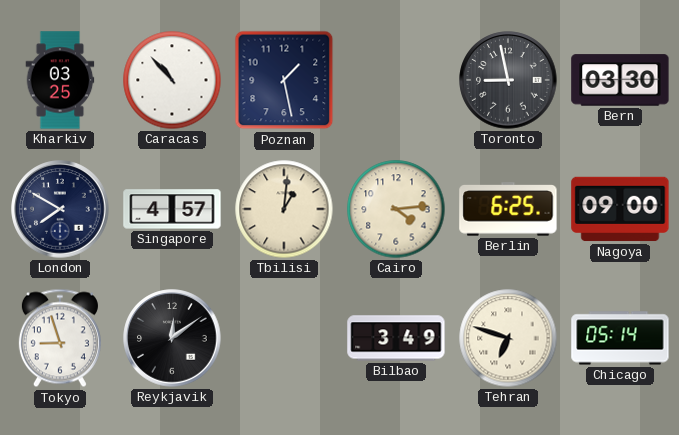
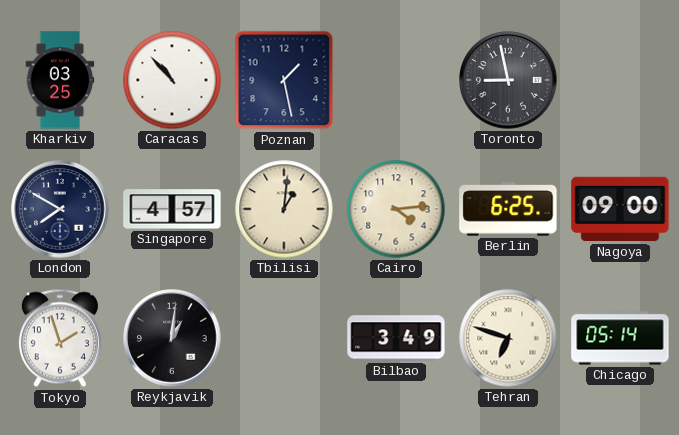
Bern: 03:30 -> none (620, 80)
Tokyo: 8:57 -> 1:57 (60, 338)
Reykjavik: 12:09 -> 1:01 (172, 338)
